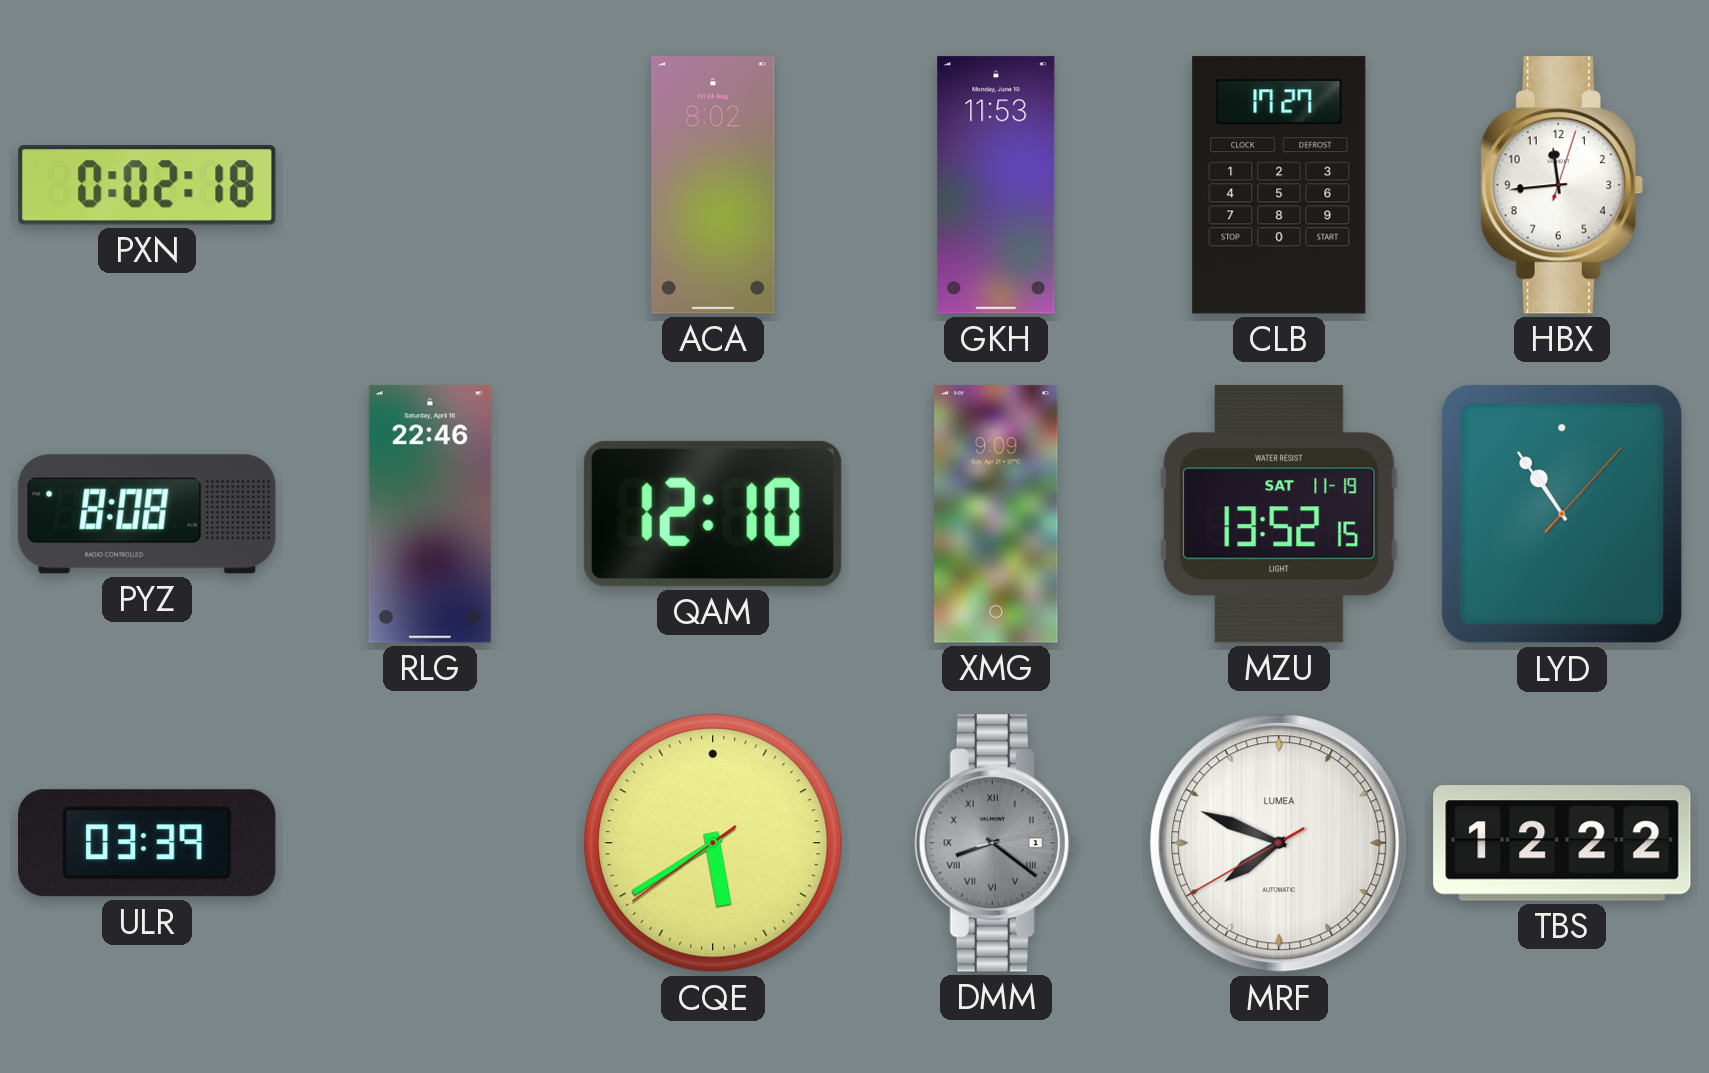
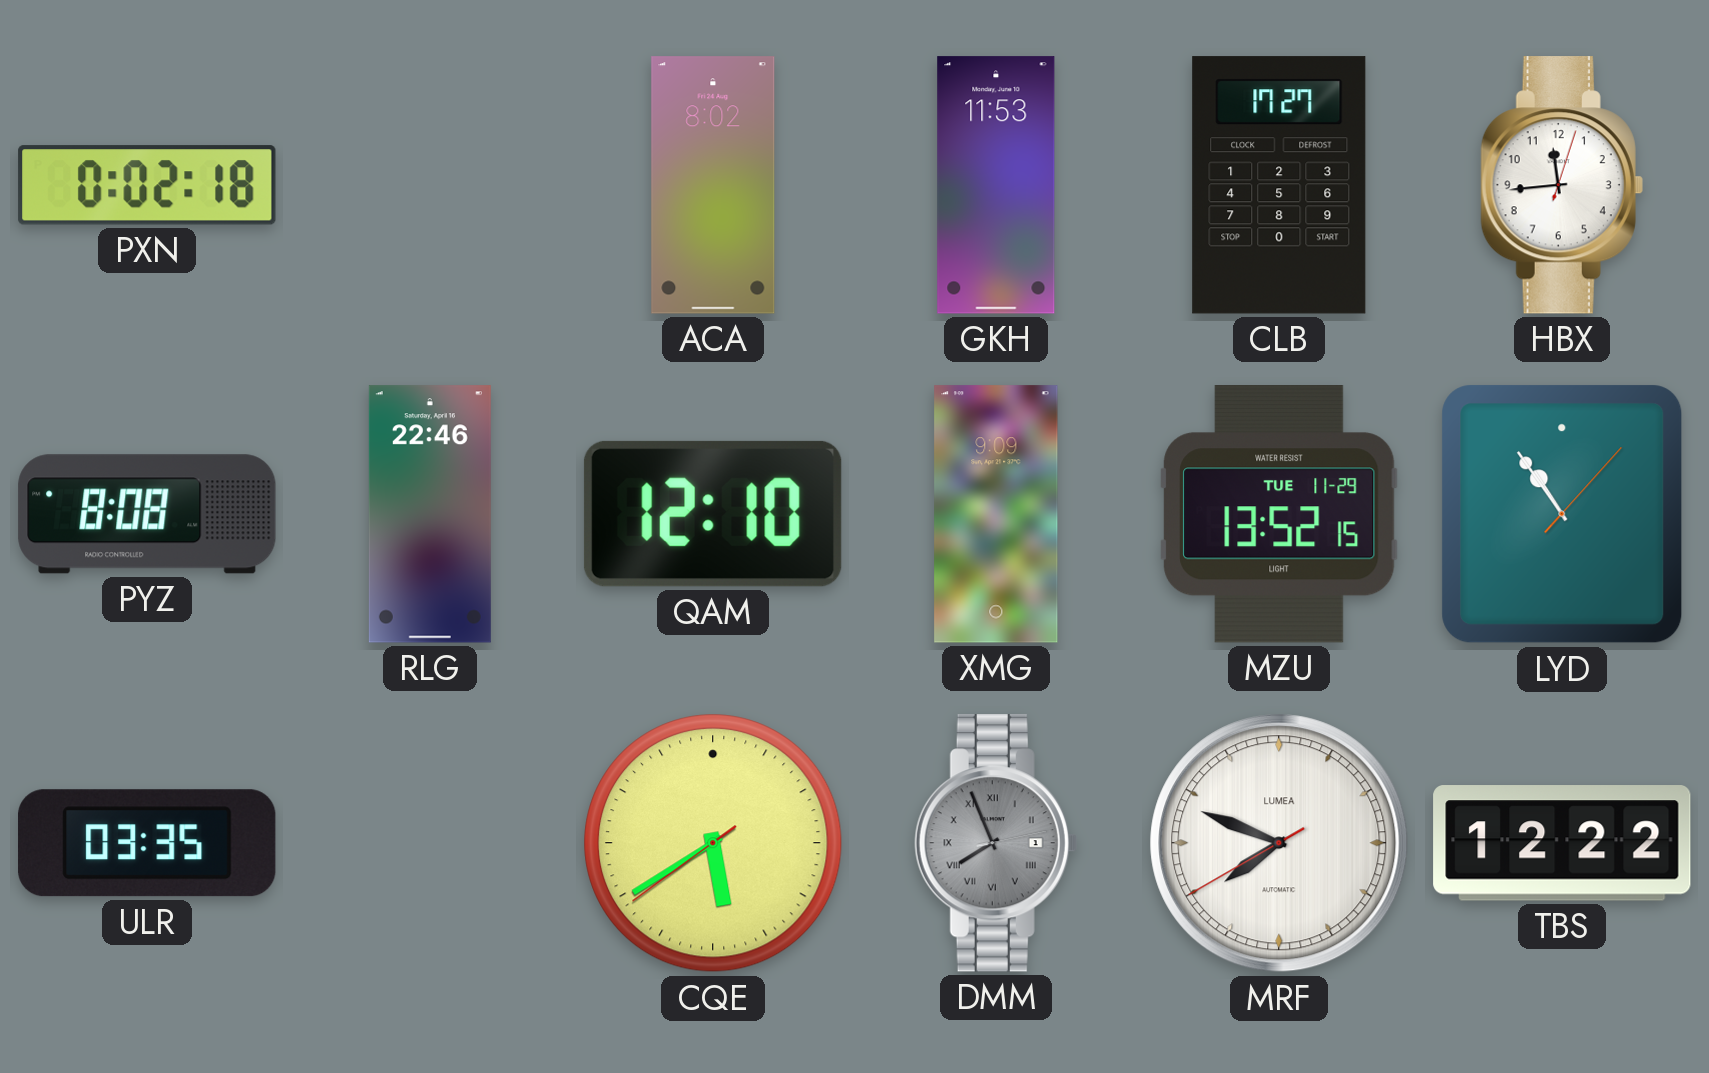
MZU date: SAT 11-19 -> TUE 11-29 (1279, 514)
ULR: 03:39 -> 03:35 (147, 843)
DMM: 8:21 -> 7:56 (996, 843)
